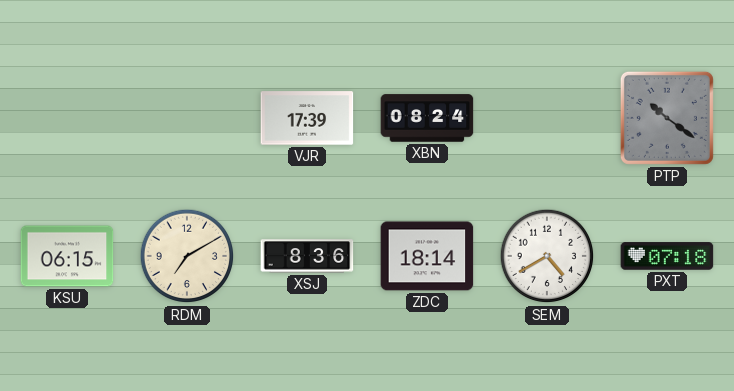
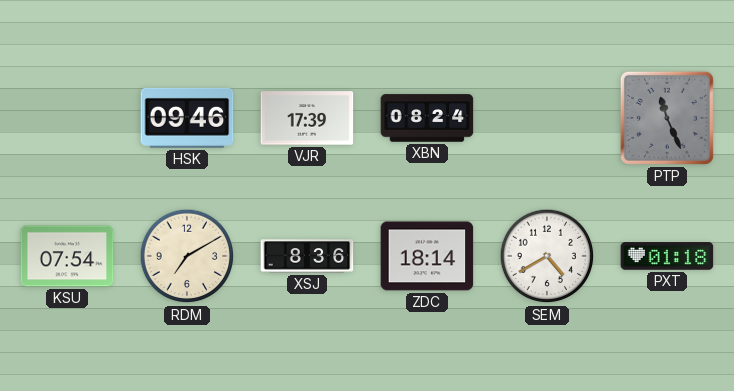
HSK: none -> 09:46 (187, 118)
PTP: 10:21 -> 11:26 (667, 118)
KSU: 06:15 -> 07:54 (67, 256)
PXT: 07:18 -> 01:18 (667, 256)
